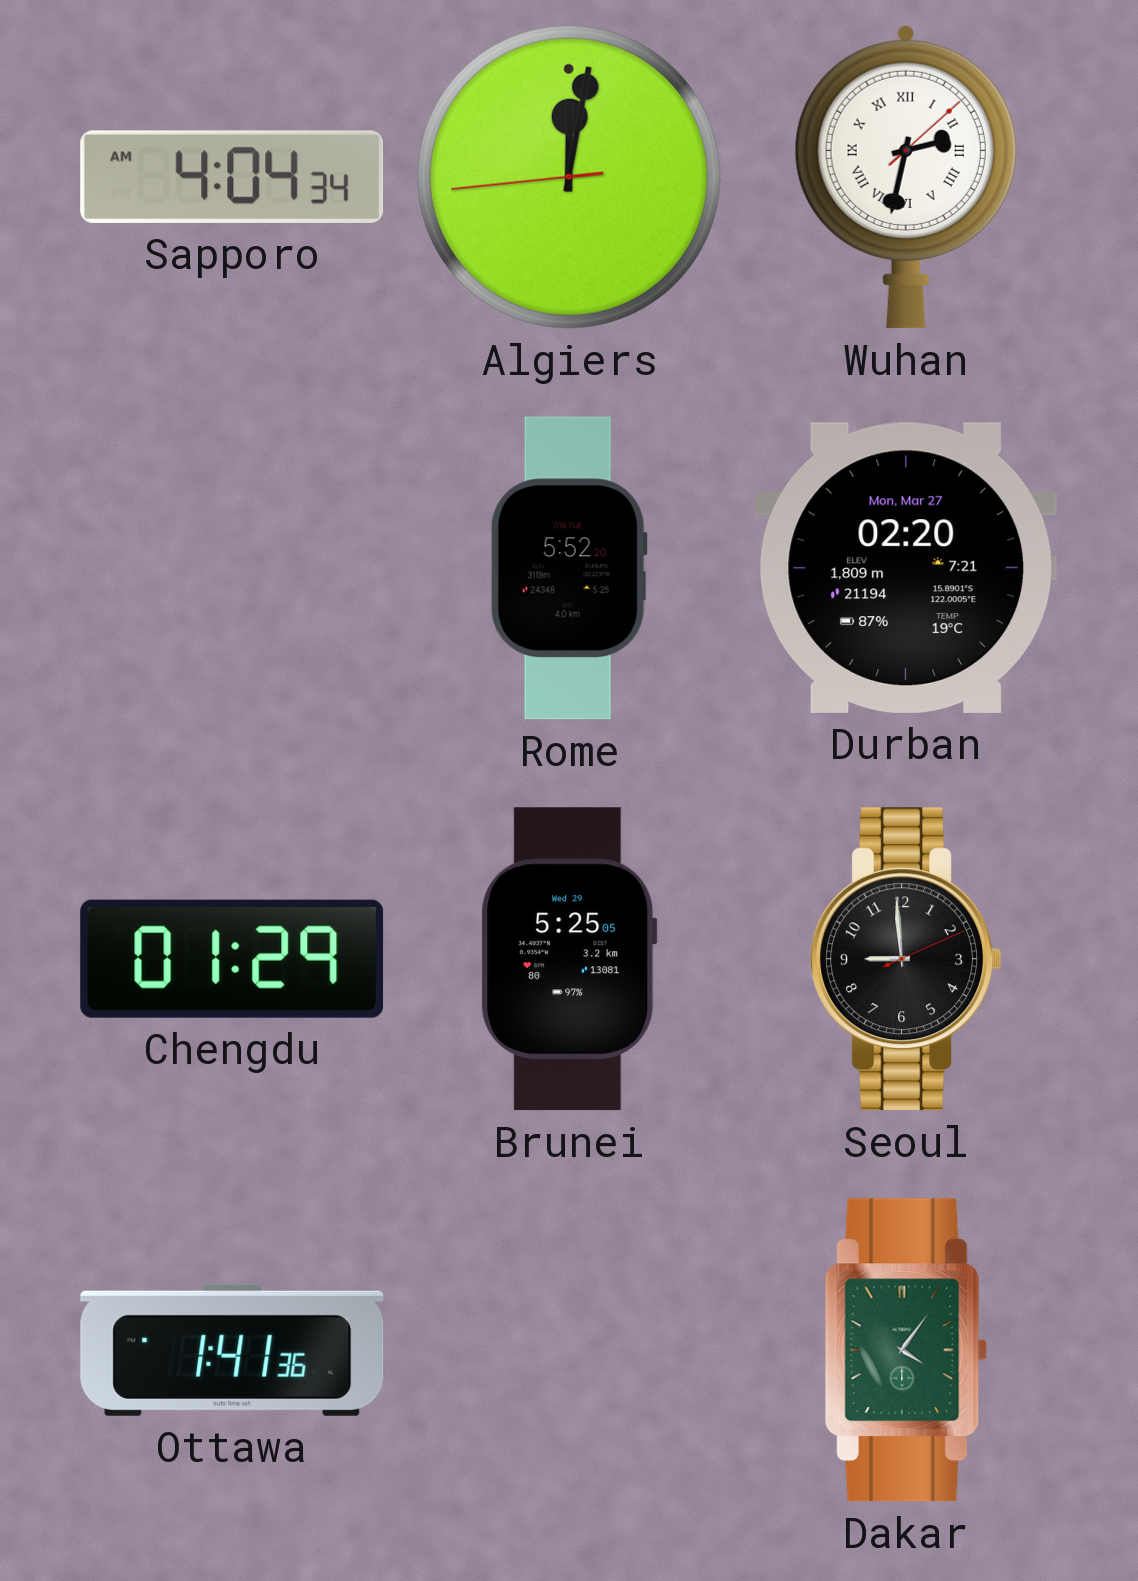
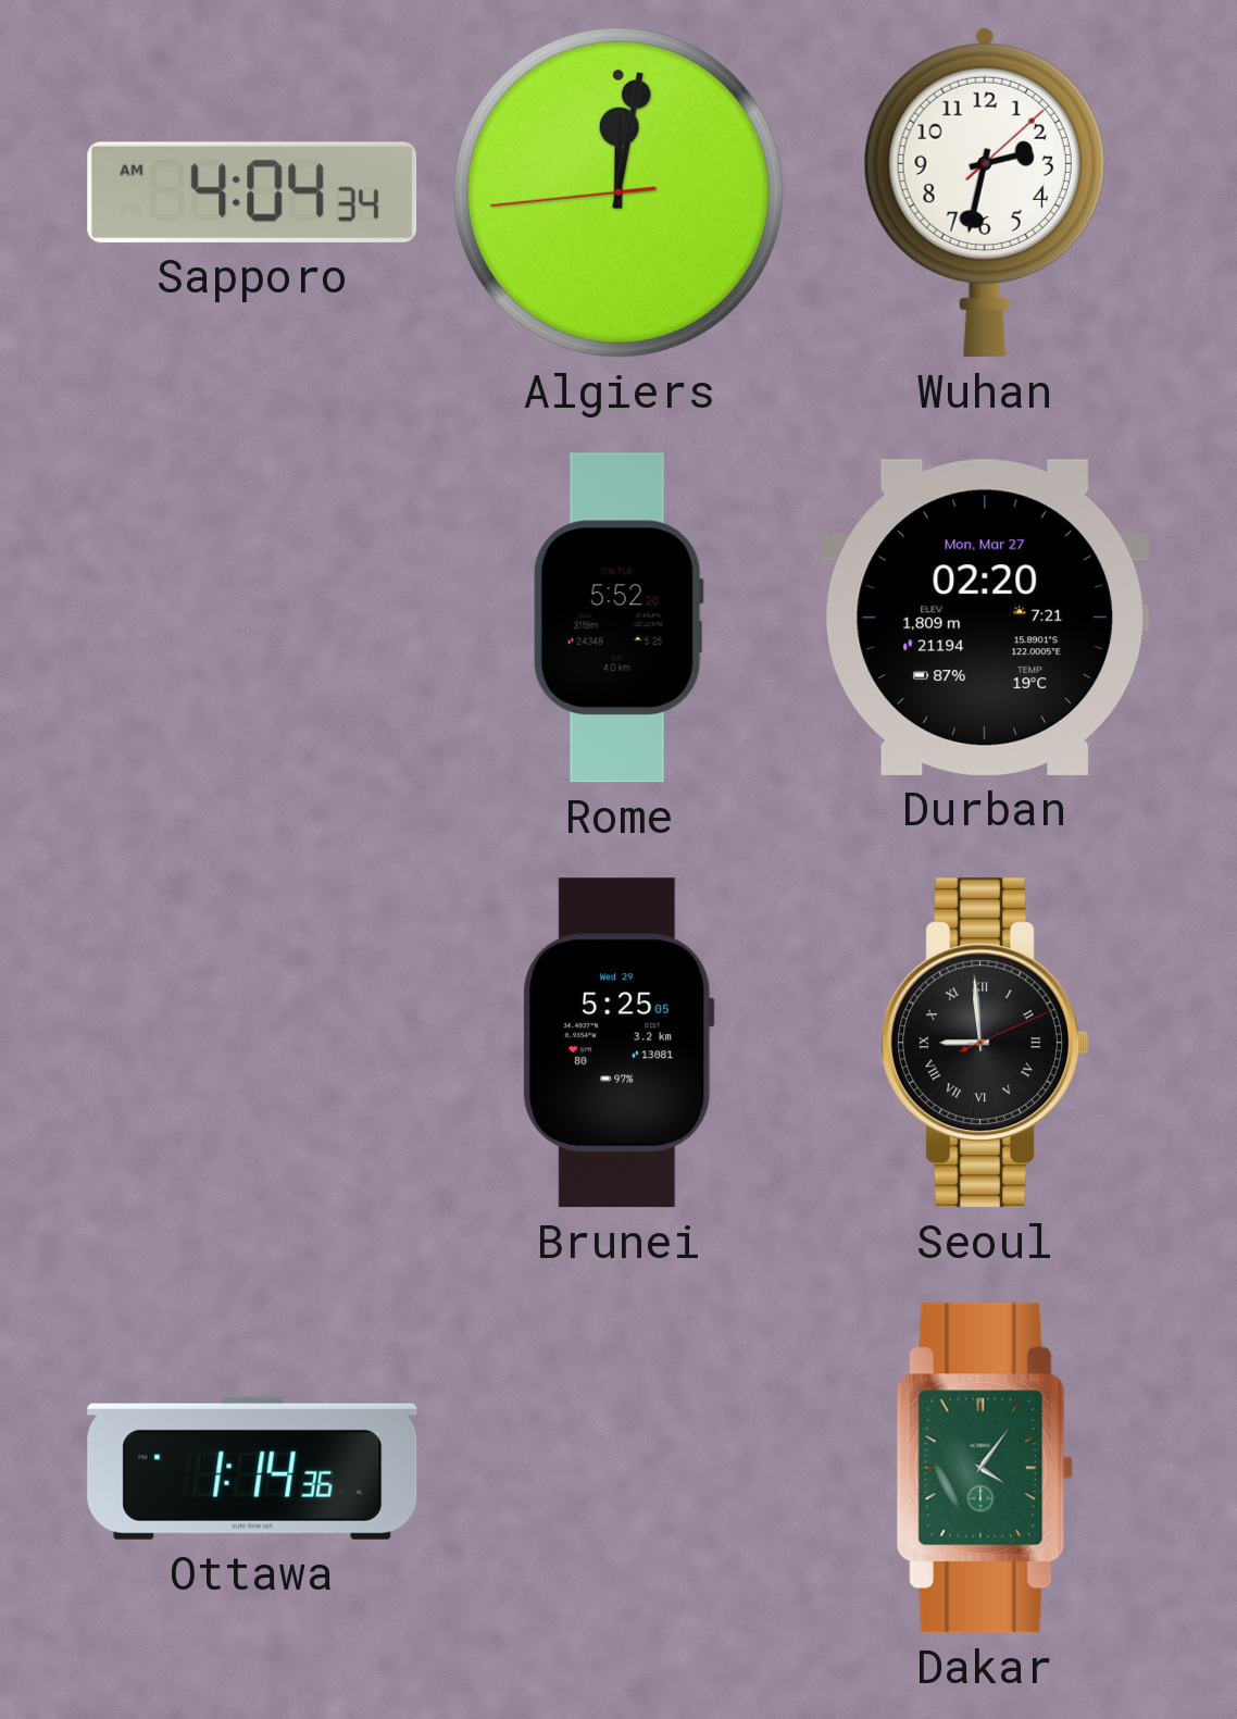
Wuhan numerals: Roman -> Arabic (985, 192)
Chengdu: 01:29 -> none (232, 959)
Seoul numerals: Arabic -> Roman (984, 1043)
Ottawa: 1:41 -> 1:14 (252, 1468)
